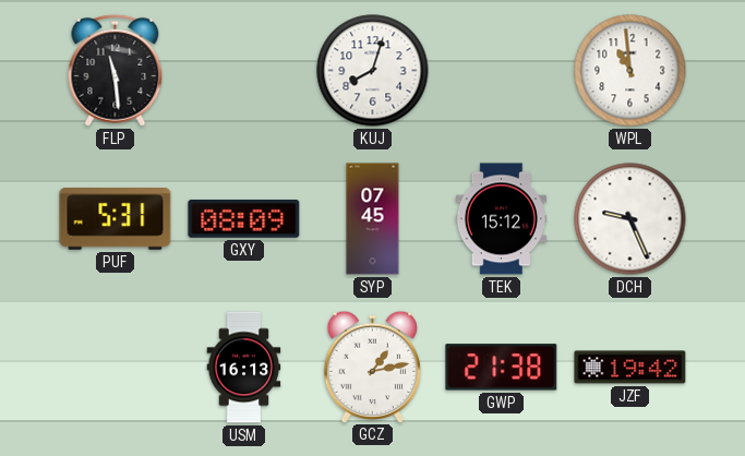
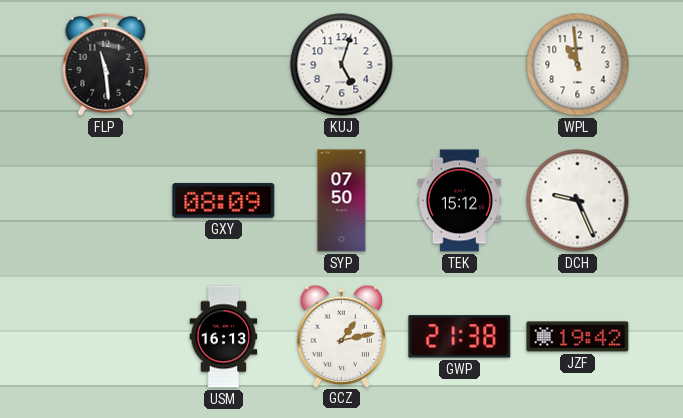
KUJ: 8:03 -> 5:03 (342, 65)
PUF: 5:31 -> none (116, 219)
SYP: 07:45 -> 07:50 (342, 201)
